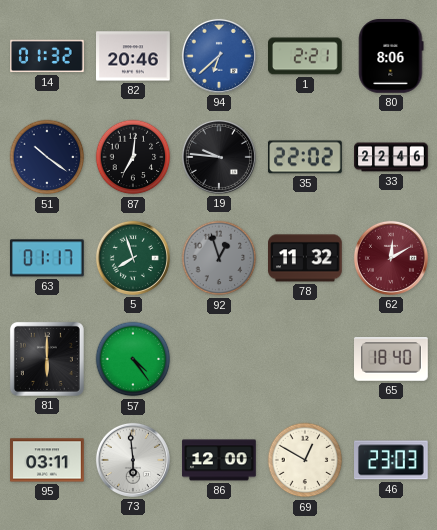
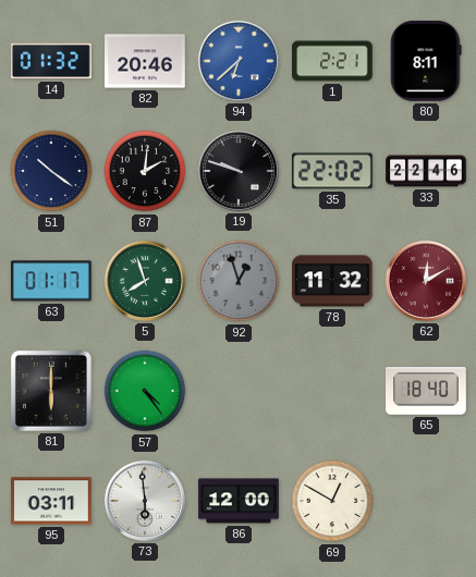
80: 8:06 -> 8:11 (426, 62)
87: 7:01 -> 2:01 (145, 171)
19: 9:46 -> 9:48 (239, 171)
46: 23:03 -> none (392, 460)
